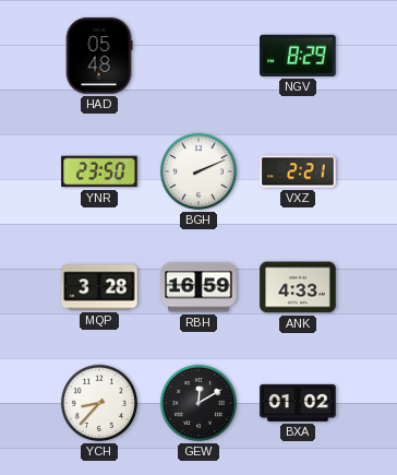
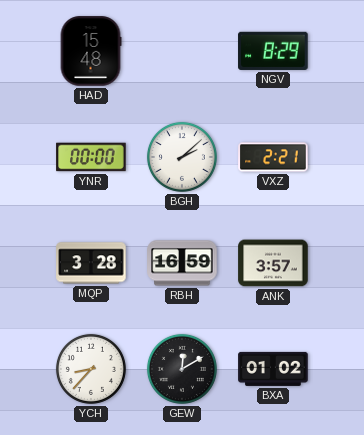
HAD: 05:48 -> 15:48 (91, 51)
YNR: 23:50 -> 00:00 (91, 157)
BGH: 2:11 -> 2:08 (182, 157)
ANK: 4:33 -> 3:57 (273, 263)
